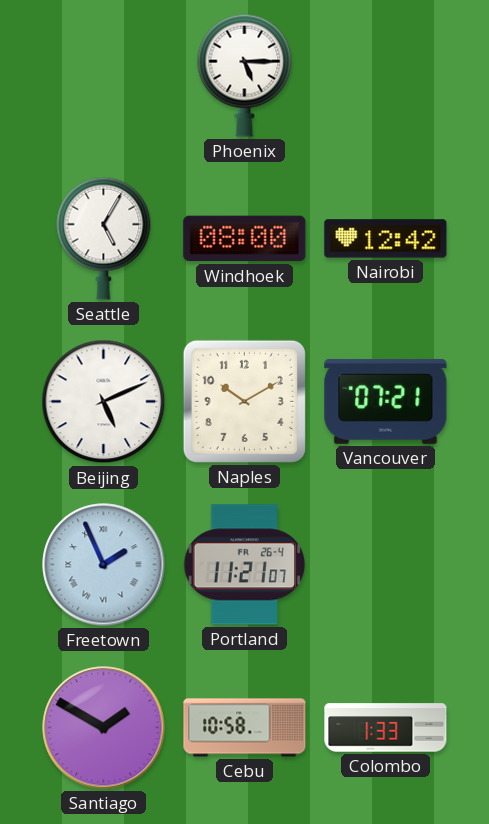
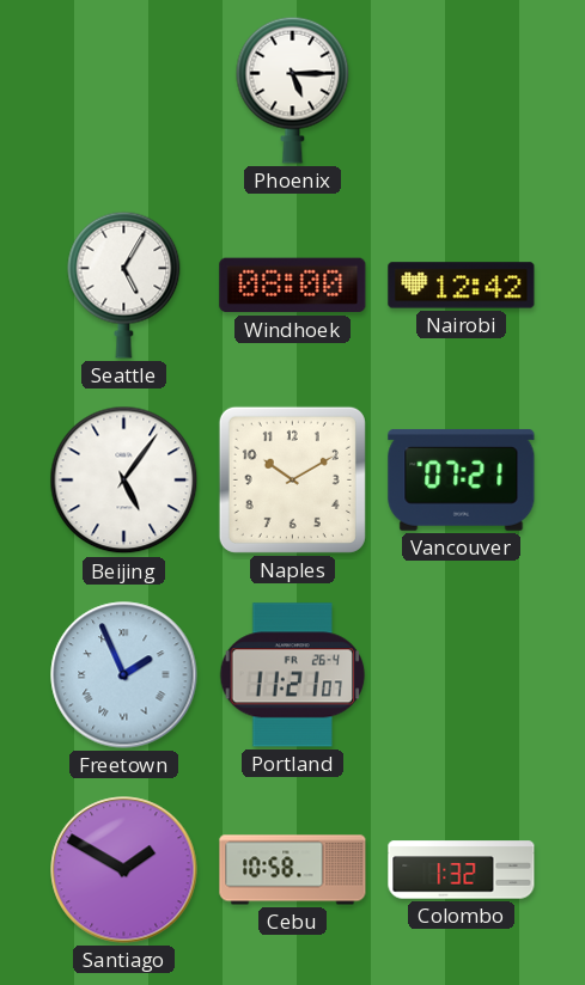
Beijing: 5:11 -> 5:06 (124, 481)
Colombo: 1:33 -> 1:32 (462, 870)
